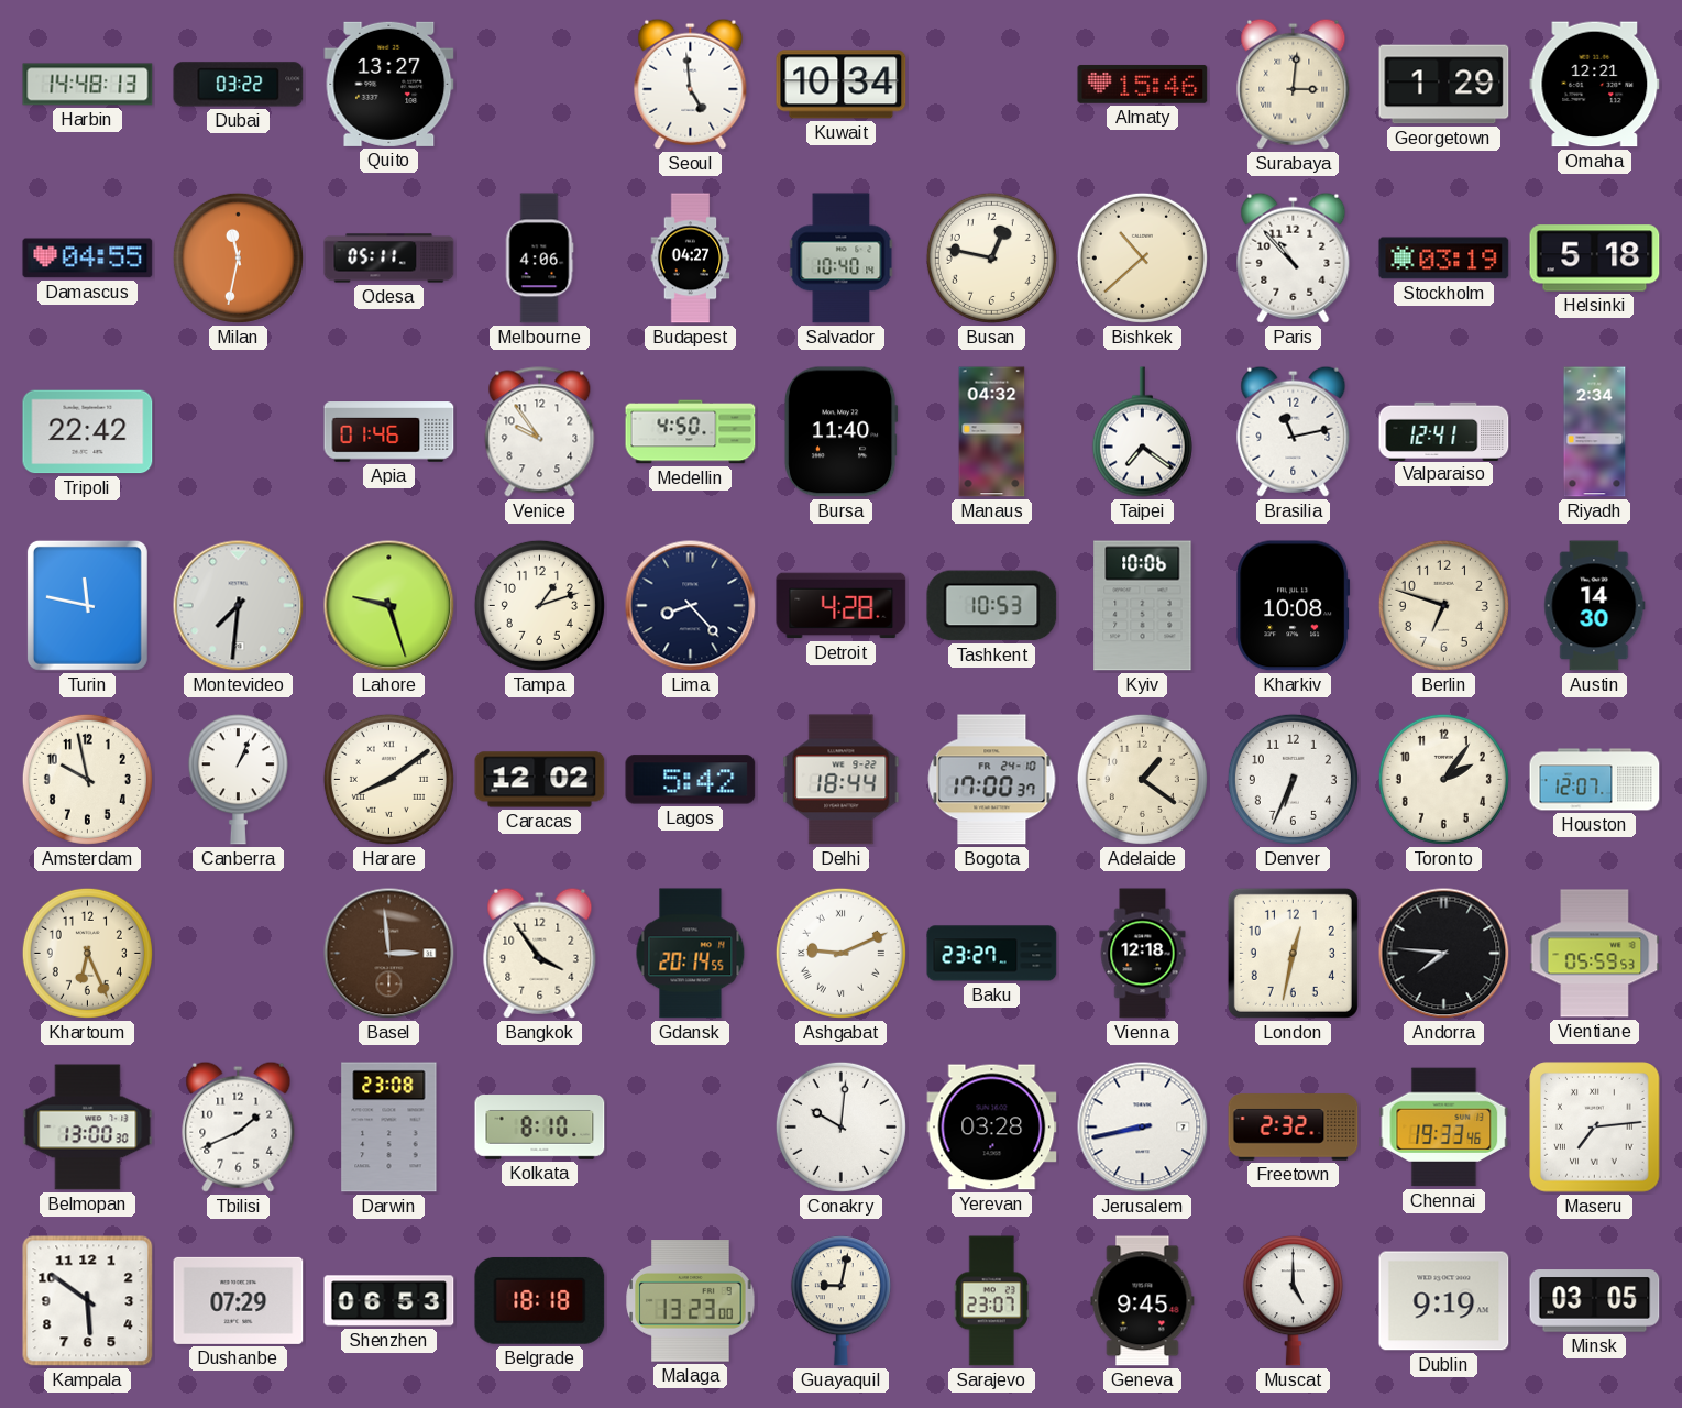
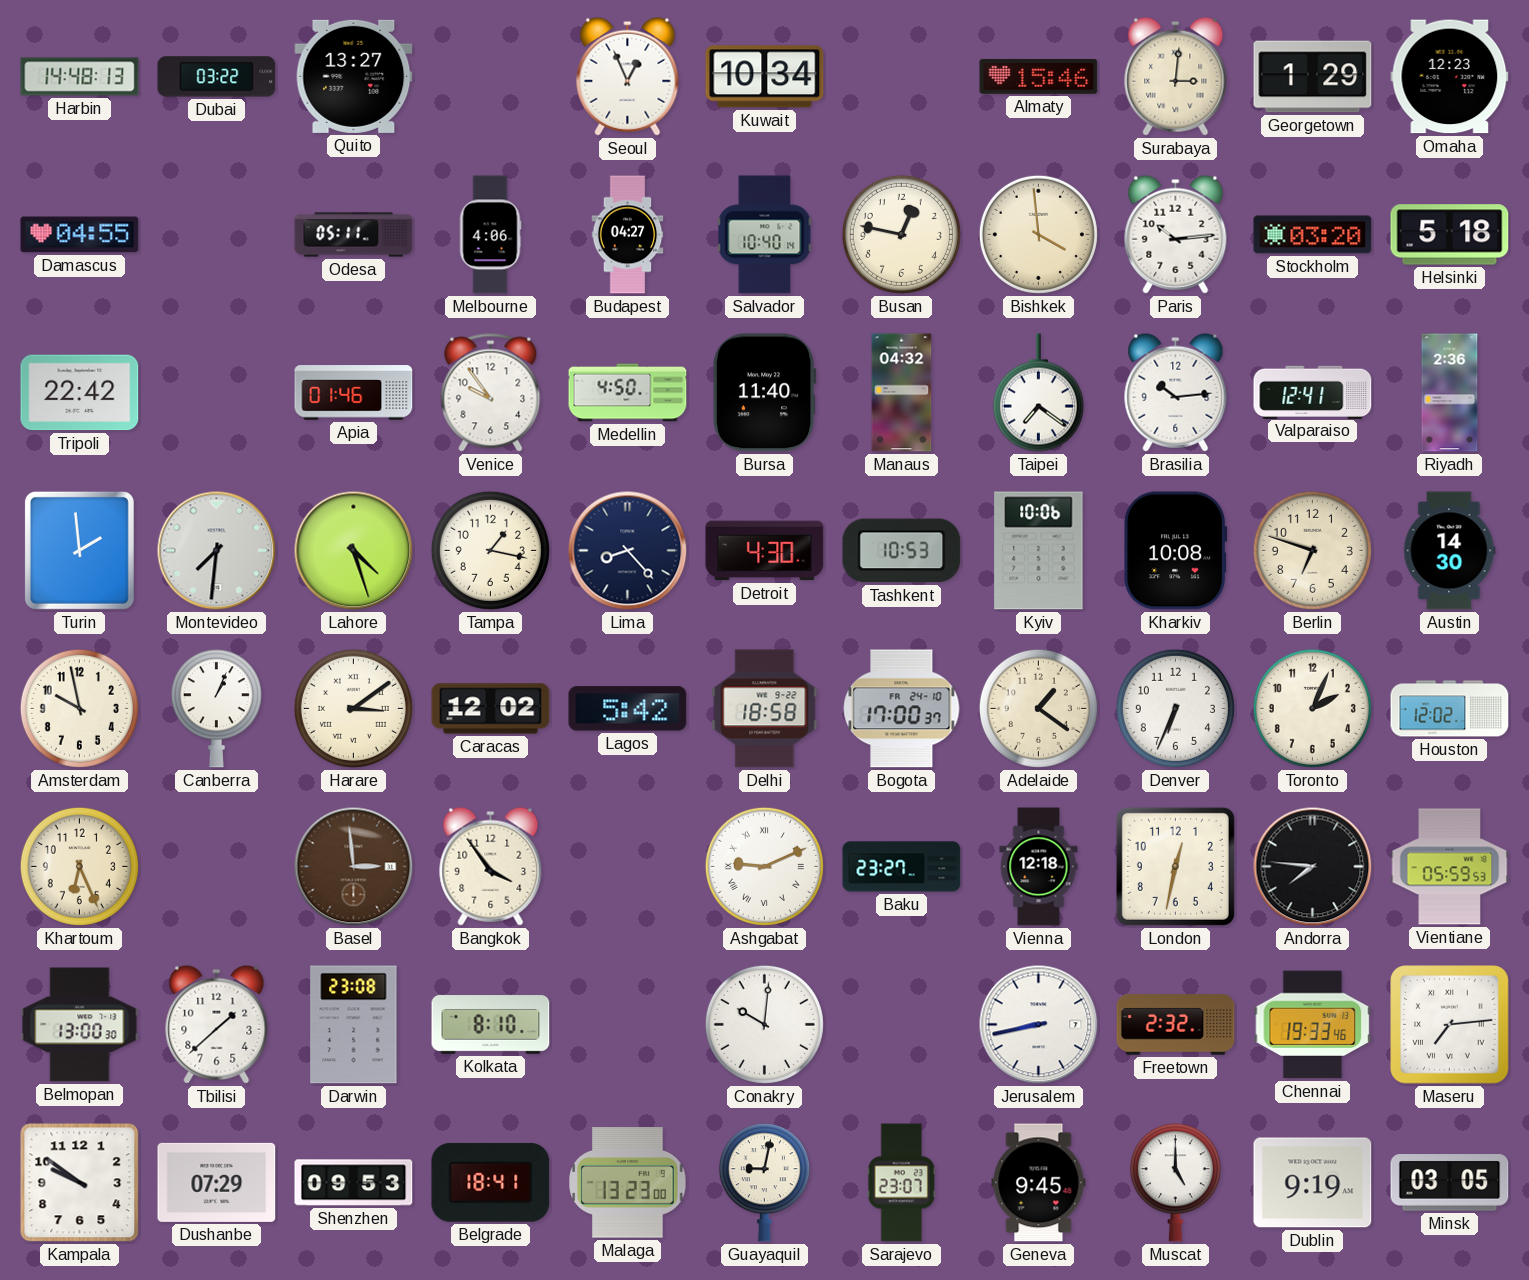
Seoul: 4:59 -> 12:56 (628, 76)
Omaha: 12:21 -> 12:23 (1450, 77)
Milan: 11:32 -> none (238, 257)
Bishkek: 10:38 -> 3:59 (1038, 234)
Paris: 10:53 -> 10:14 (1176, 234)
Stockholm: 03:19 -> 03:20 (1313, 235)
Brasilia: 11:13 -> 10:14 (1176, 392)
Riyadh: 2:34 -> 2:36 (1450, 393)
Turin: 11:47 -> 1:59 (79, 550)
Lahore: 9:27 -> 4:27 (354, 551)
Tampa: 1:12 -> 1:17 (490, 550)
Detroit: 4:28 -> 4:30 (765, 551)
Harare: 8:09 -> 3:09 (353, 708)
Delhi: 18:44 -> 18:58 (765, 709)
Toronto: 2:06 -> 2:04 (1312, 708)
Houston: 12:07 -> 12:02 (1450, 709)
Gdansk: 20:14 -> none (691, 954)
Tbilisi: 1:41 -> 1:38 (217, 1024)
Yerevan: 03:28 -> none (992, 1127)
Kampala: 5:51 -> 9:51 (80, 1183)
Shenzhen: 06:53 -> 09:53 (354, 1183)
Belgrade: 18:18 -> 18:41 (491, 1182)
